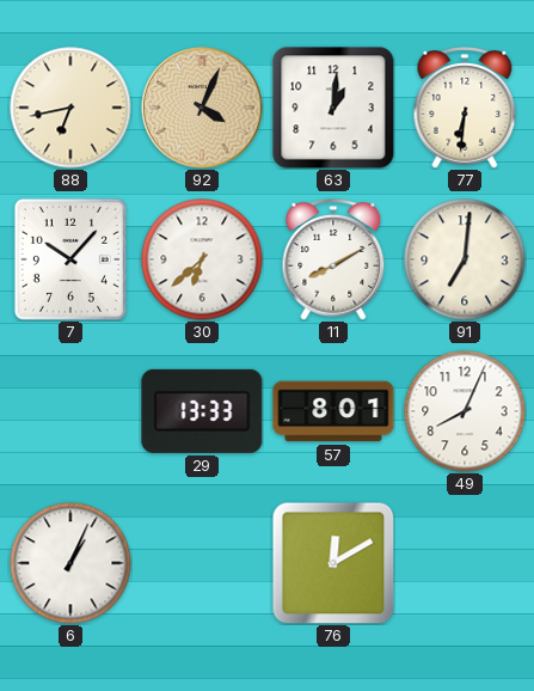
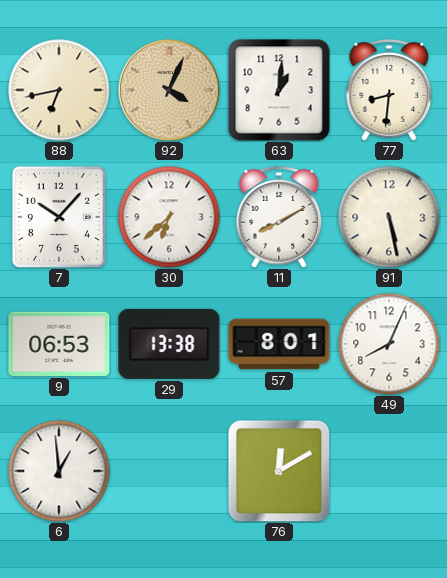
77: 6:31 -> 8:31 (389, 90)
91: 7:01 -> 5:28 (389, 217)
9: none -> 06:53 (59, 344)
29: 13:33 -> 13:38 (169, 344)
6: 1:04 -> 12:59 (59, 471)
